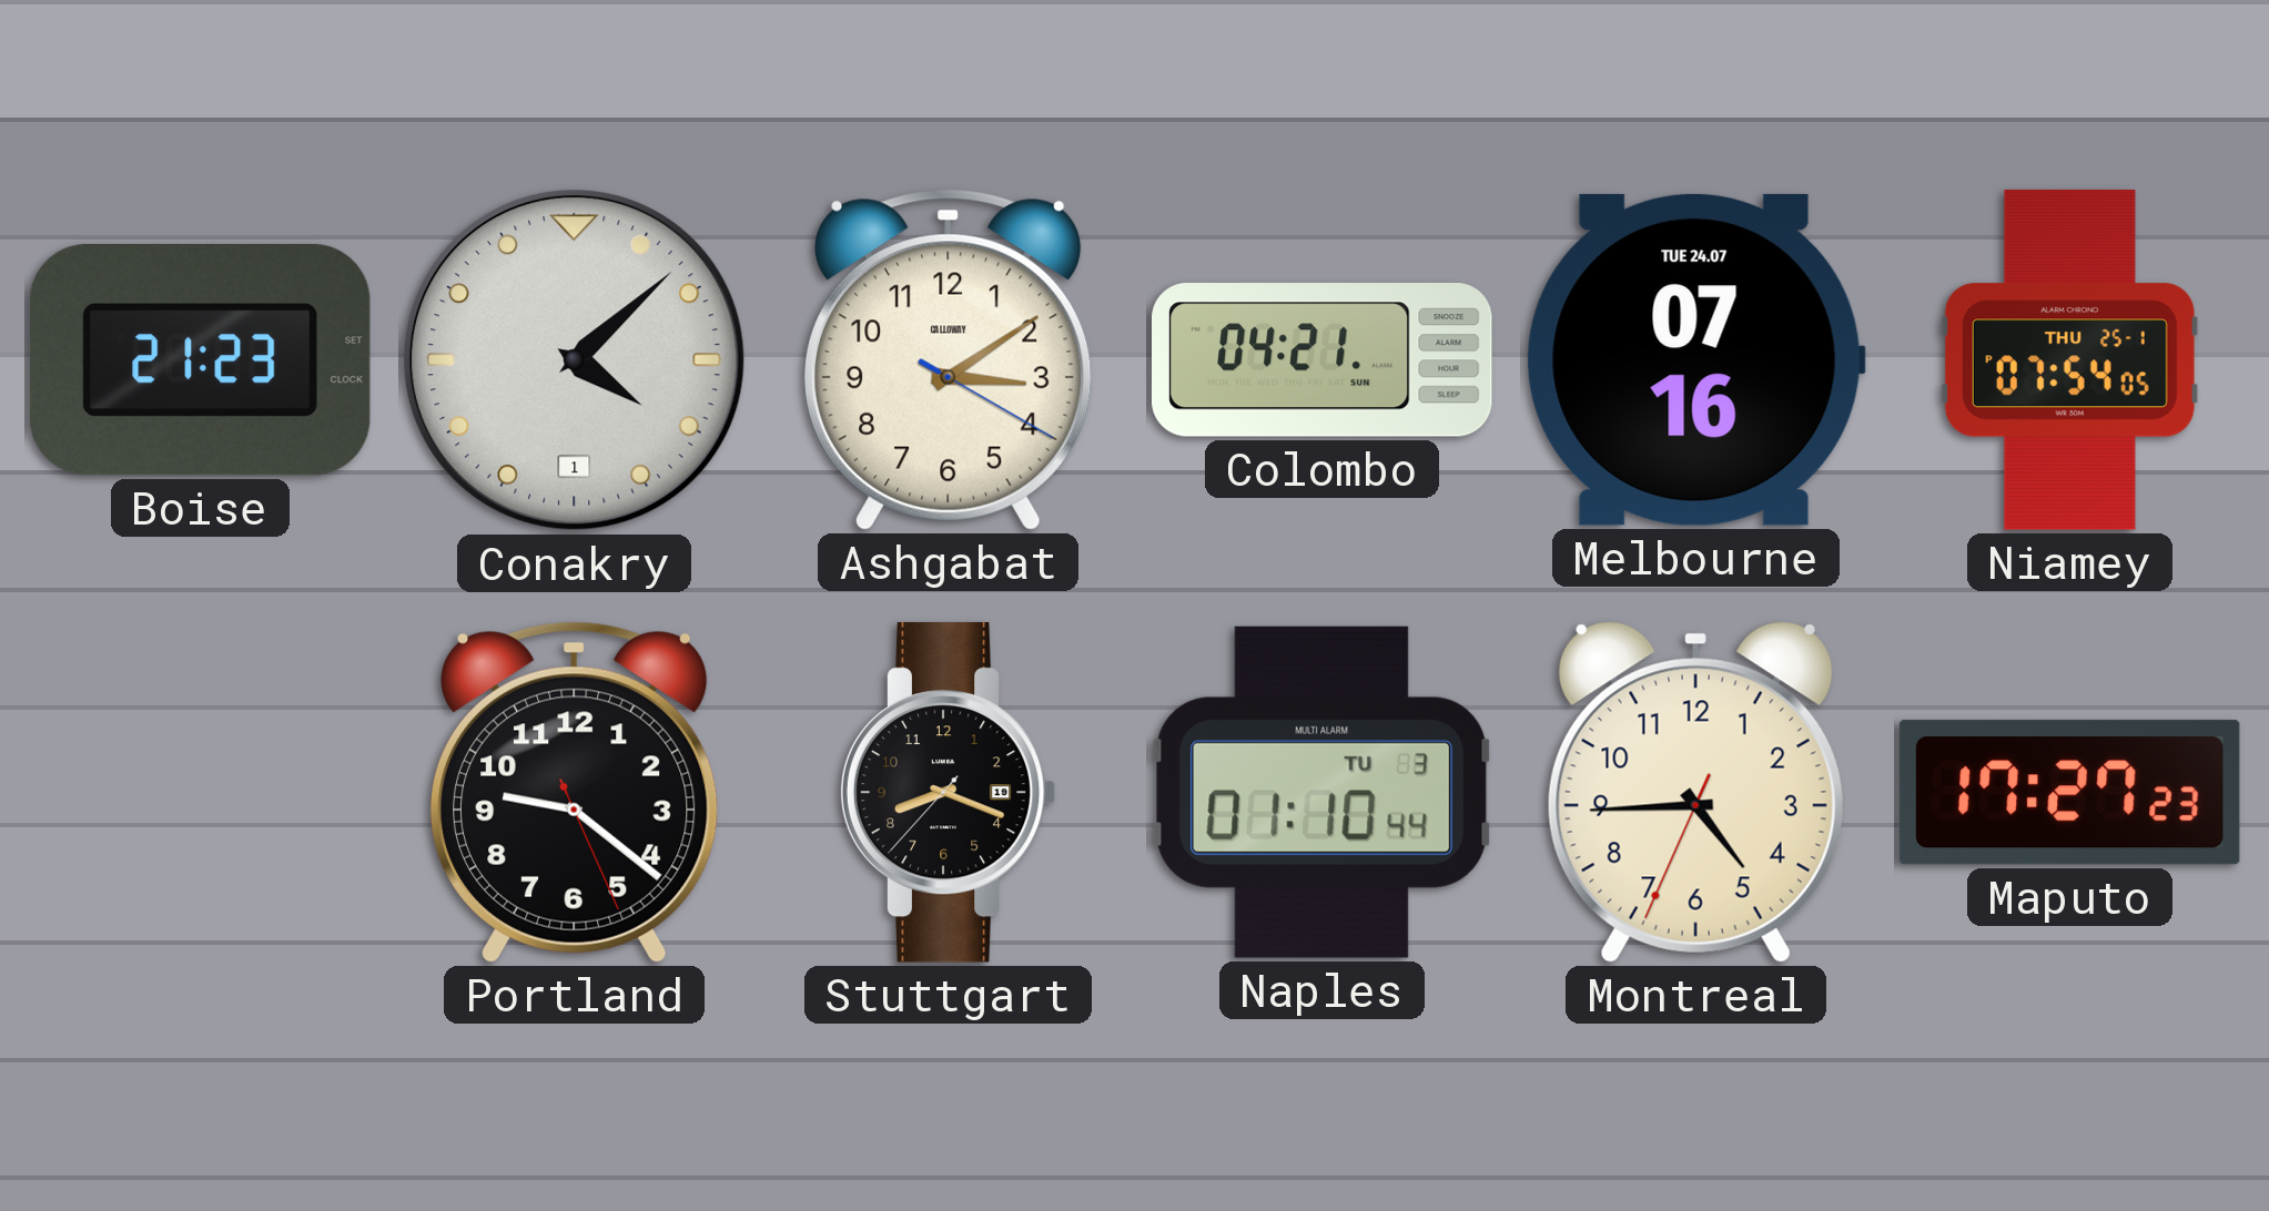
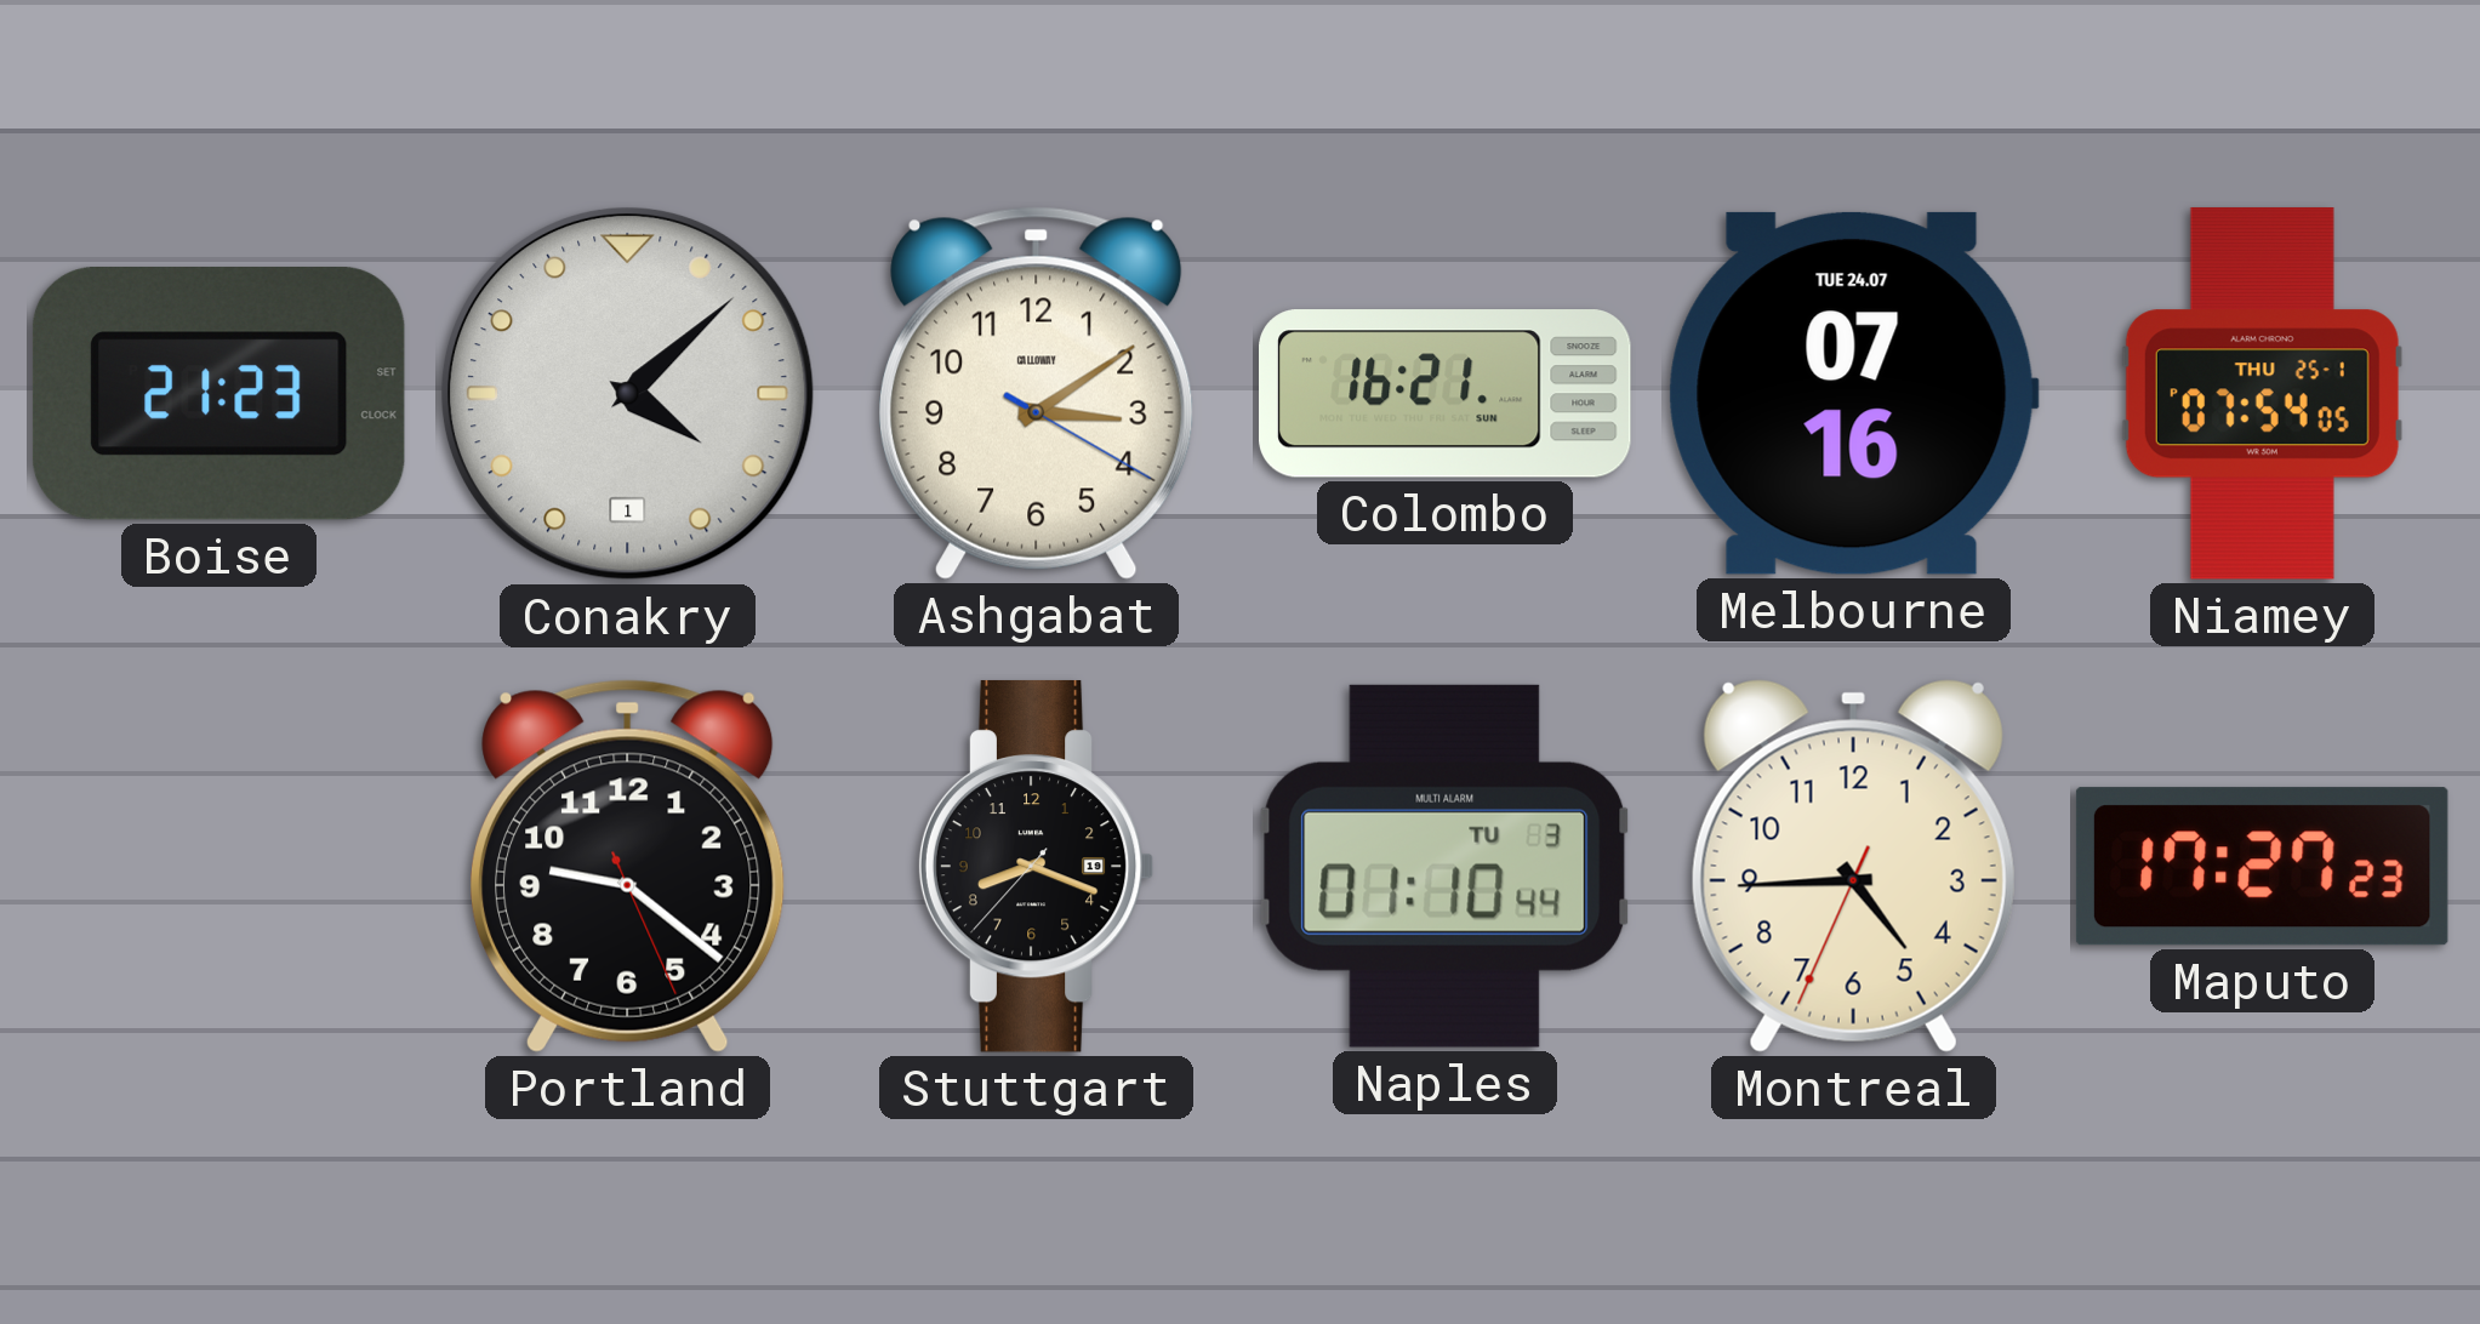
Colombo: 04:21 -> 16:21 (1446, 394)
